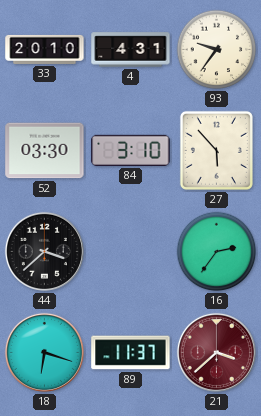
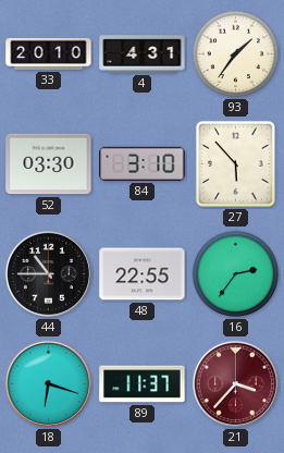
93: 9:36 -> 1:36 (236, 54)
44: 3:38 -> 10:45 (48, 273)
48: none -> 22:55 (143, 274)
21: 3:38 -> 3:37 (235, 383)
